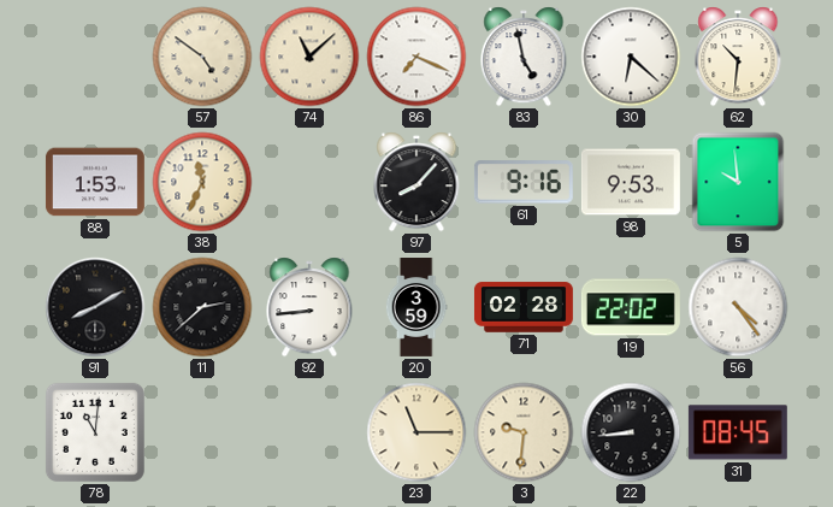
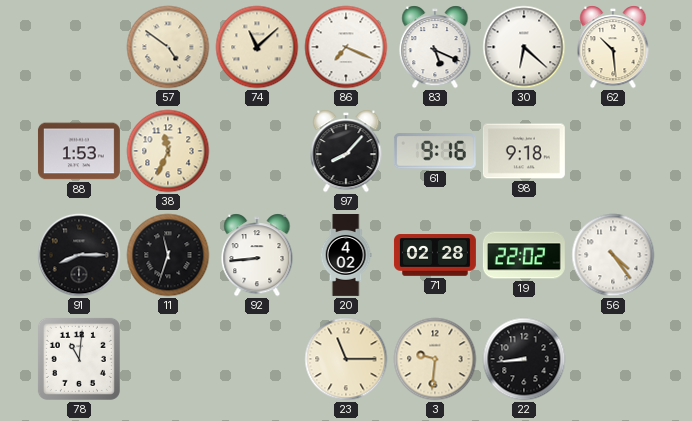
83: 4:58 -> 5:19 (435, 47)
62: 10:31 -> 10:29 (613, 47)
98: 9:53 -> 9:18 (524, 151)
5: 9:59 -> none (738, 182)
91: 8:10 -> 8:15 (79, 255)
11: 2:38 -> 11:33 (168, 255)
20: 3:59 -> 4:02 (346, 256)
31: 08:45 -> none (738, 432)
